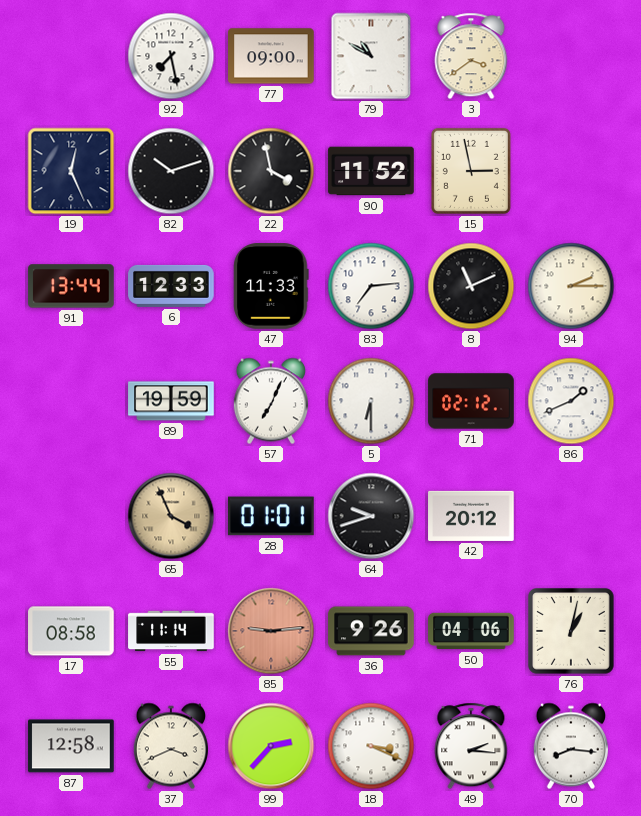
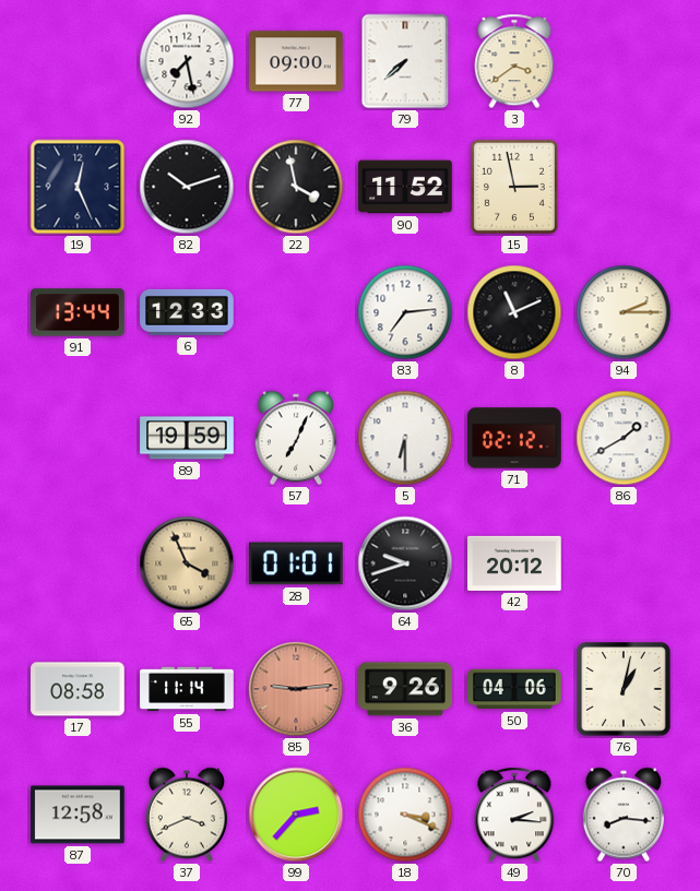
79: 10:50 -> 7:38 (405, 61)
47: 11:33 -> none (271, 286)
86: 1:41 -> 1:40 (624, 438)
